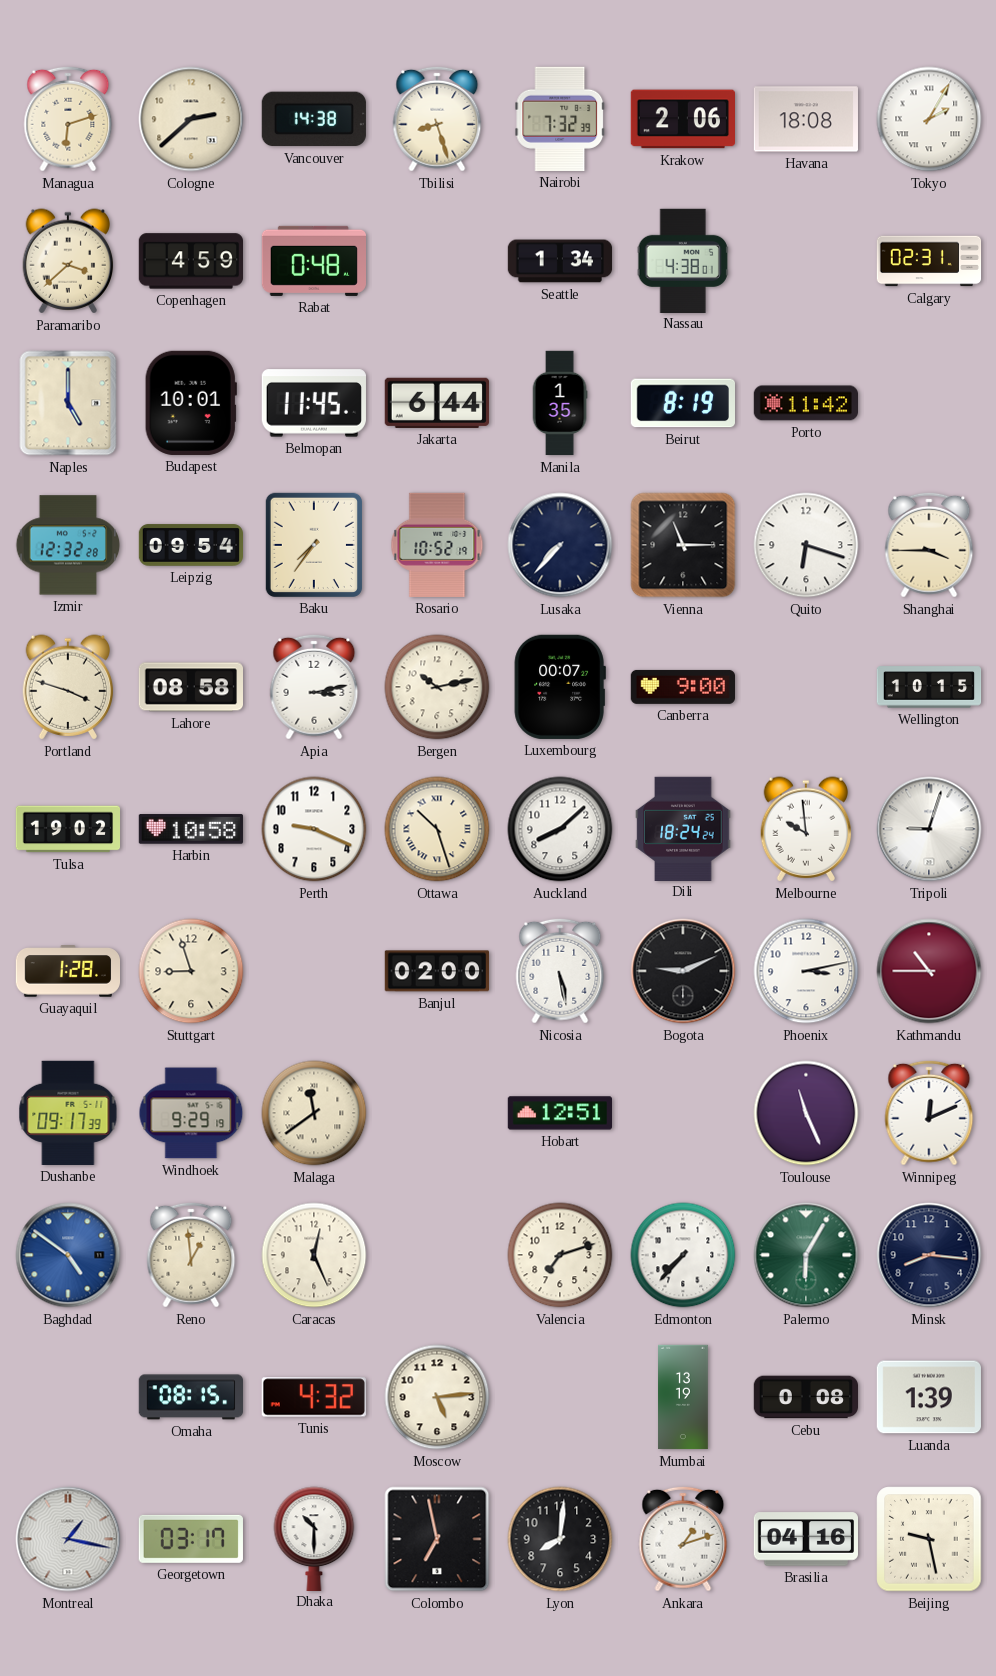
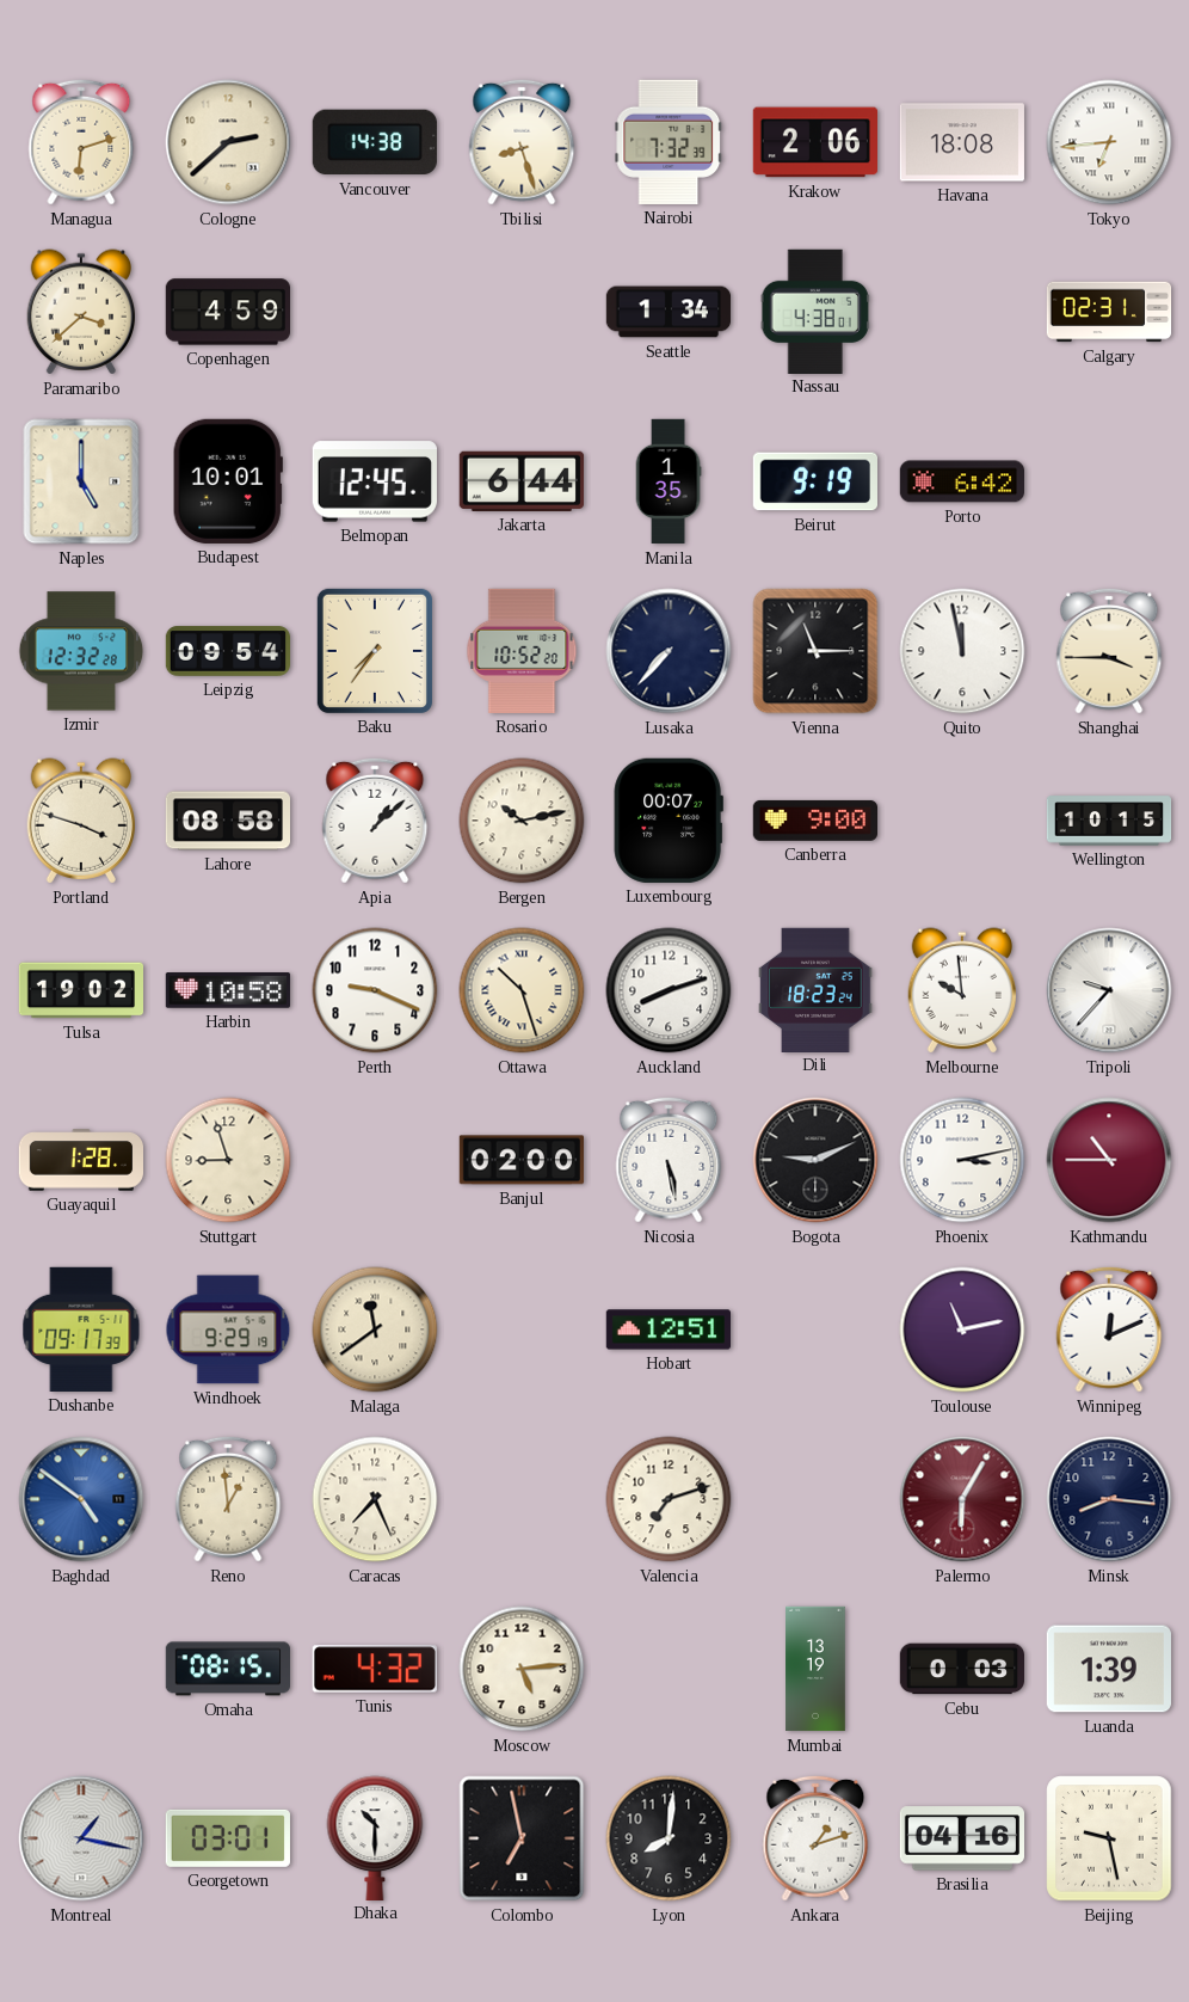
Tokyo: 2:05 -> 6:44 (1109, 142)
Rabat: 0:48 -> none (313, 261)
Belmopan: 11:45 -> 12:45 (375, 481)
Beirut: 8:19 -> 9:19 (814, 481)
Porto: 11:42 -> 6:42 (961, 481)
Rosario: 10:52:19 -> 10:52:20 (522, 651)
Quito: 6:18 -> 11:58 (962, 651)
Apia: 3:13 -> 1:08 (375, 821)
Auckland: 8:08 -> 8:12 (669, 990)
Dili: 18:24 -> 18:23 (815, 989)
Tripoli: 9:03 -> 9:37 (1109, 990)
Toulouse: 11:26 -> 11:13 (962, 1329)
Caracas: 12:26 -> 7:26 (375, 1499)
Edmonton: 7:37 -> none (683, 1255)
Palermo dial: green -> burgundy (962, 1499)
Cebu: 0:08 -> 0:03 (961, 1669)
Georgetown: 03:17 -> 03:01 (228, 1838)
